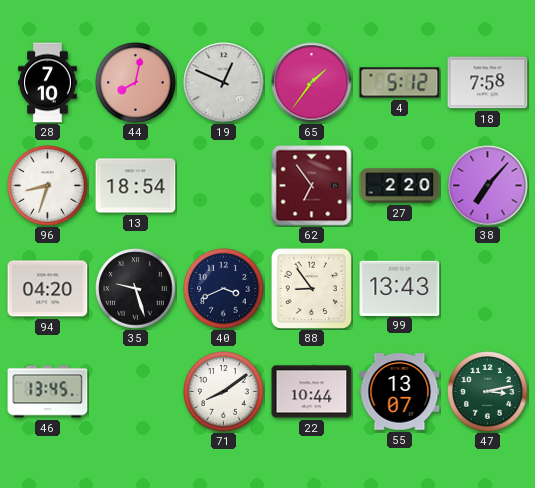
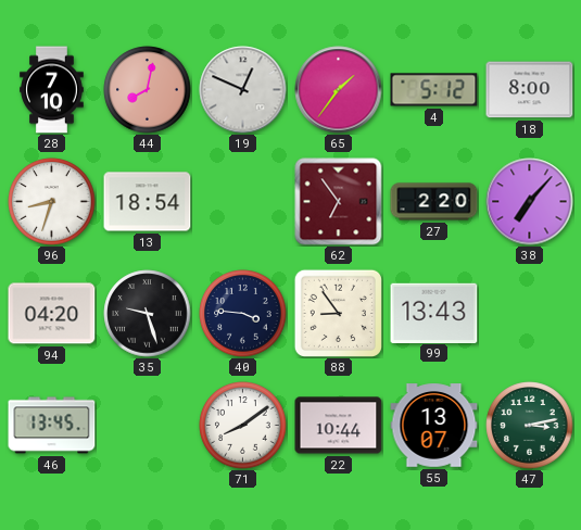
18: 7:58 -> 8:00 (530, 90)
40: 3:41 -> 3:46 (243, 314)
